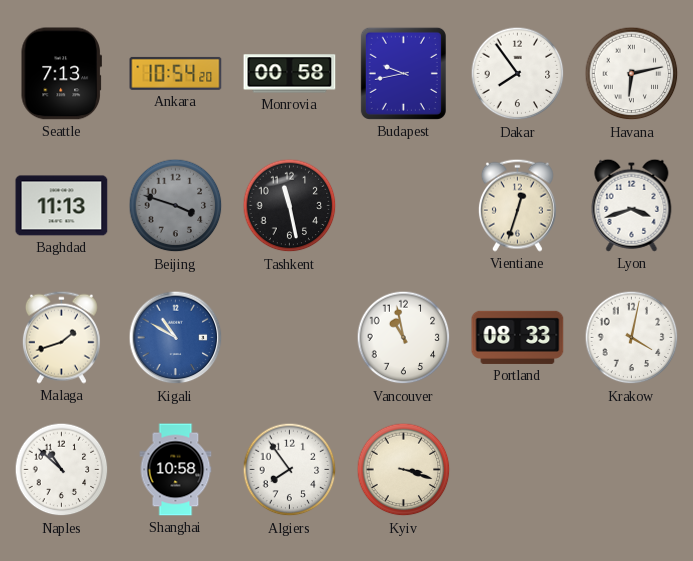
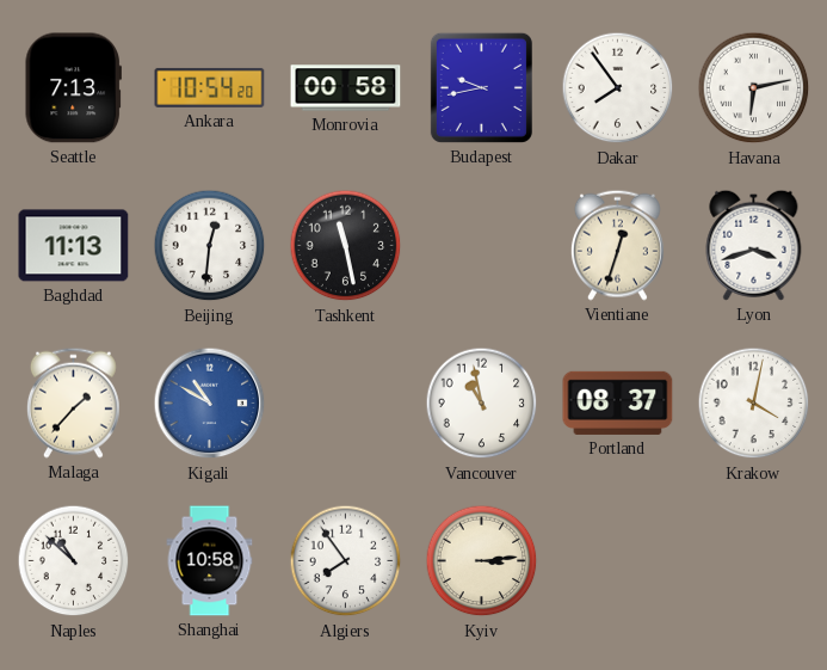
Beijing: 3:48 -> 12:31 (210, 246)
Beijing dial: grey -> white (210, 246)
Malaga: 1:42 -> 1:37 (73, 402)
Portland: 08:33 -> 08:37 (618, 402)
Kyiv: 3:18 -> 3:14 (482, 561)
